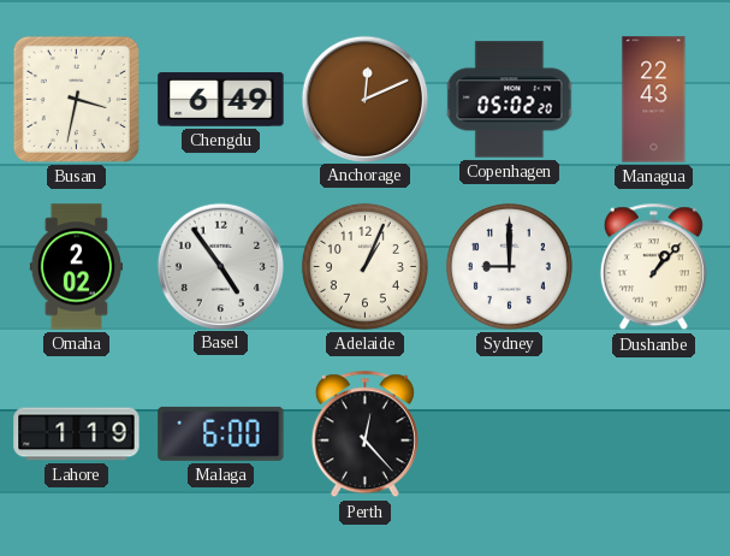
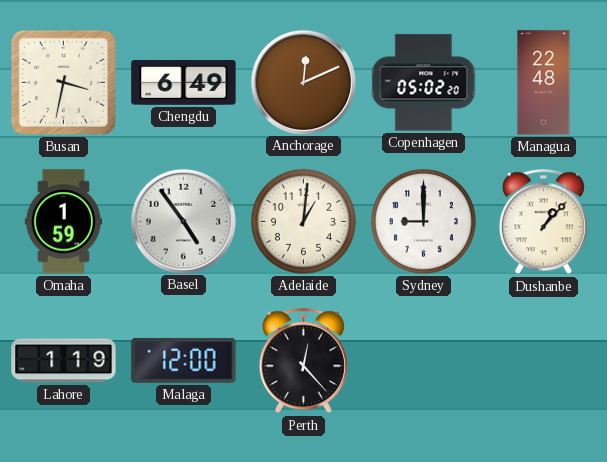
Managua: 22:43 -> 22:48 (544, 83)
Omaha: 2:02 -> 1:59 (63, 222)
Adelaide: 1:04 -> 1:01 (303, 221)
Malaga: 6:00 -> 12:00 (184, 360)
